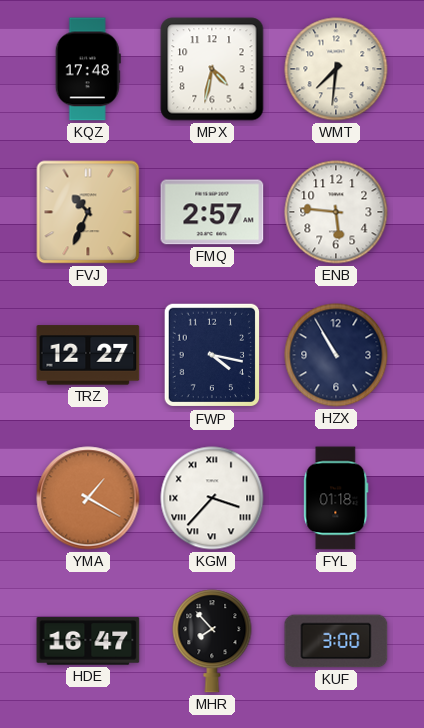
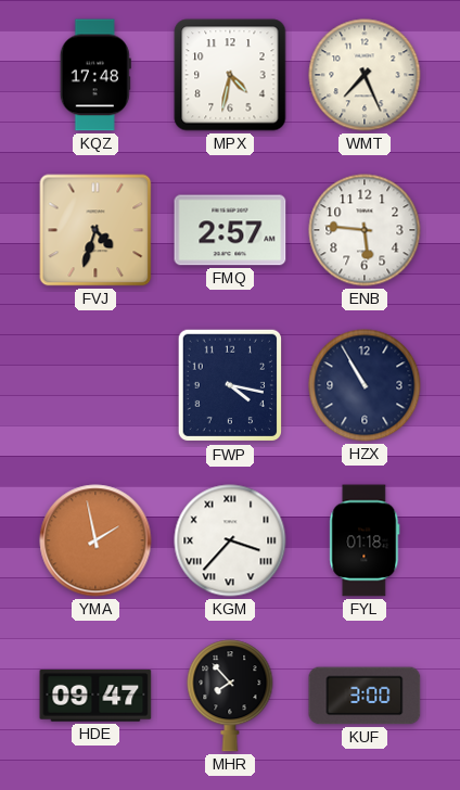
WMT: 7:31 -> 7:26 (365, 75)
FVJ: 10:34 -> 4:33 (95, 230)
TRZ: 12:27 -> none (88, 355)
YMA: 1:20 -> 1:58 (95, 540)
HDE: 16:47 -> 09:47 (95, 696)
